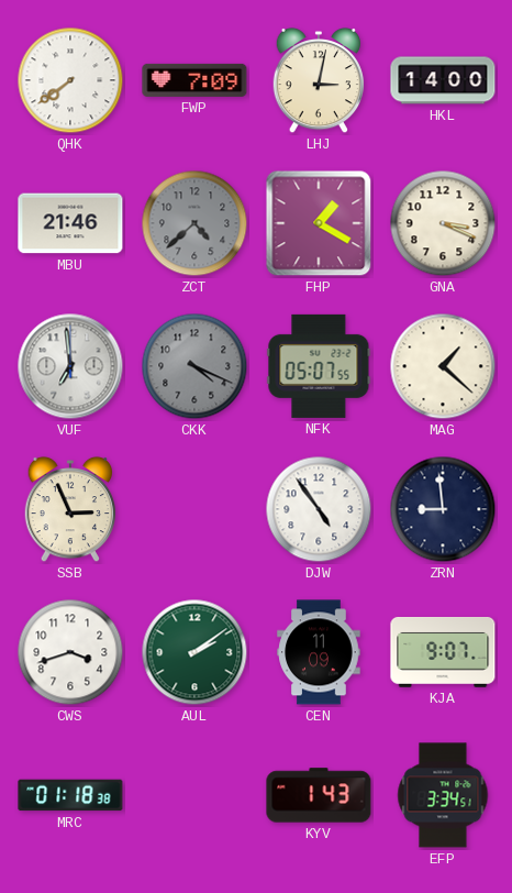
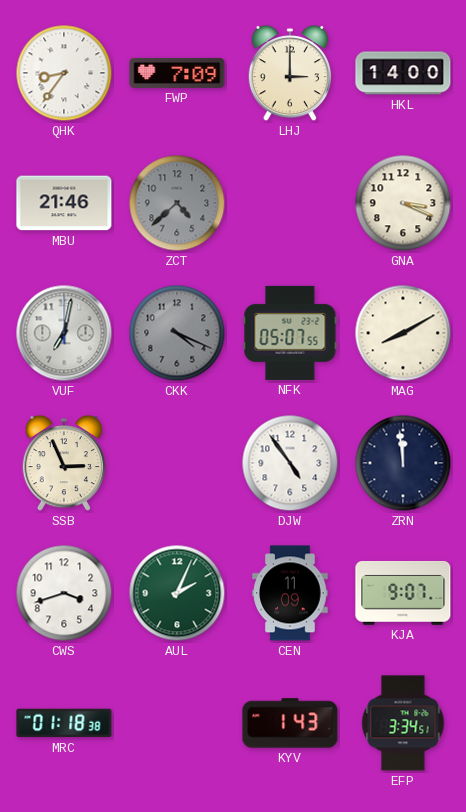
QHK: 7:39 -> 8:36 (64, 73)
LHJ: 3:02 -> 3:00 (290, 73)
FHP: 1:20 -> none (319, 223)
VUF: 6:59 -> 7:02 (64, 333)
MAG: 1:22 -> 8:10 (403, 333)
ZRN: 8:59 -> 11:59 (403, 463)
AUL: 2:09 -> 2:04 (177, 593)
